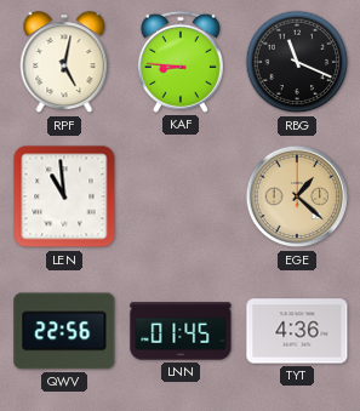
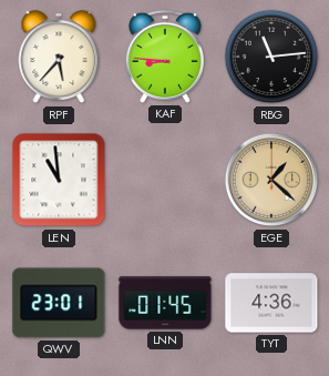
RPF: 5:02 -> 5:37 (59, 58)
RBG: 11:19 -> 11:14 (271, 57)
QWV: 22:56 -> 23:01 (59, 303)
